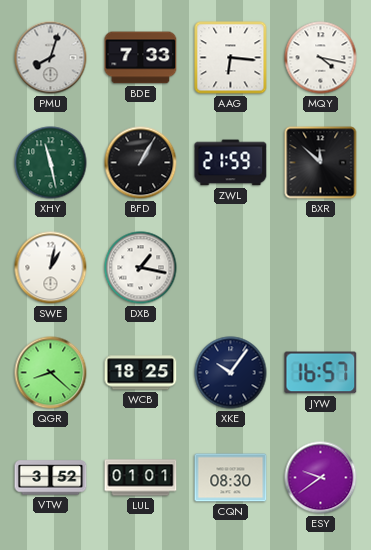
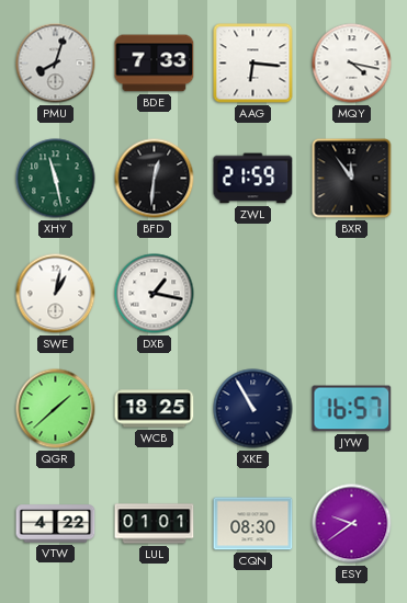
BFD: 1:05 -> 12:31 (155, 179)
BXR: 11:52 -> 11:54 (352, 179)
QGR: 8:22 -> 1:38 (56, 409)
XKE: 10:06 -> 10:55 (253, 409)
VTW: 3:52 -> 4:22 (56, 524)
